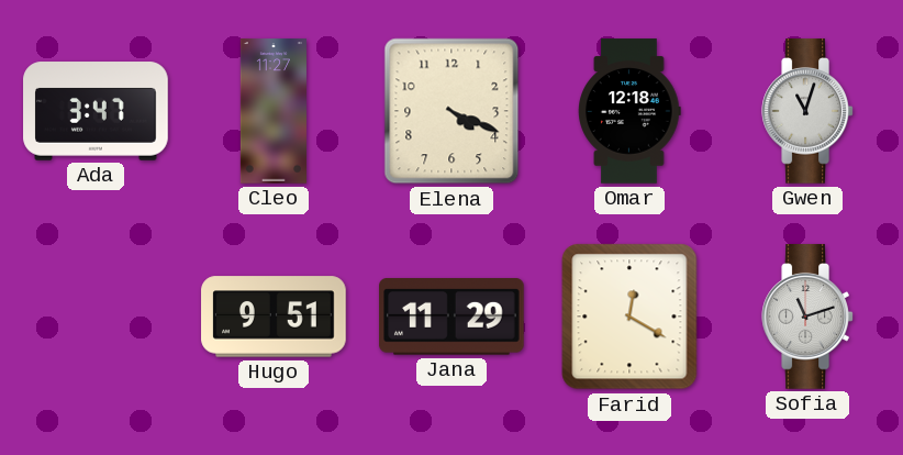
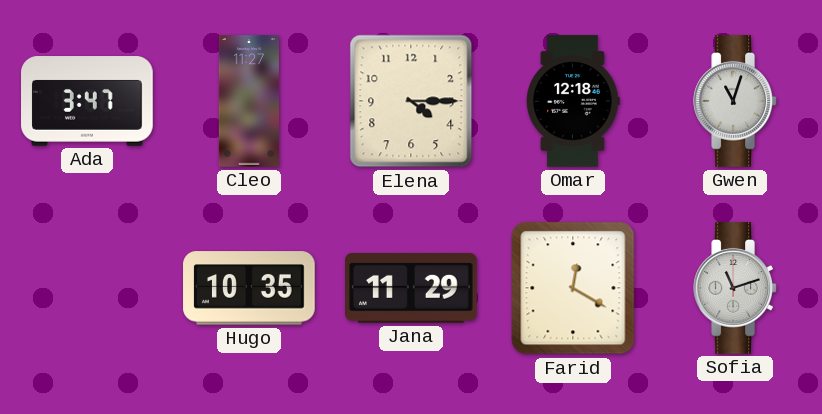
Elena: 4:19 -> 4:15 (411, 101)
Hugo: 9:51 -> 10:35 (249, 288)
